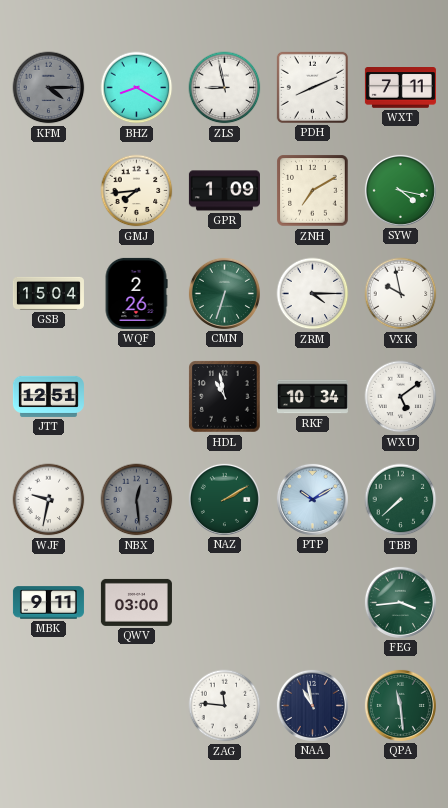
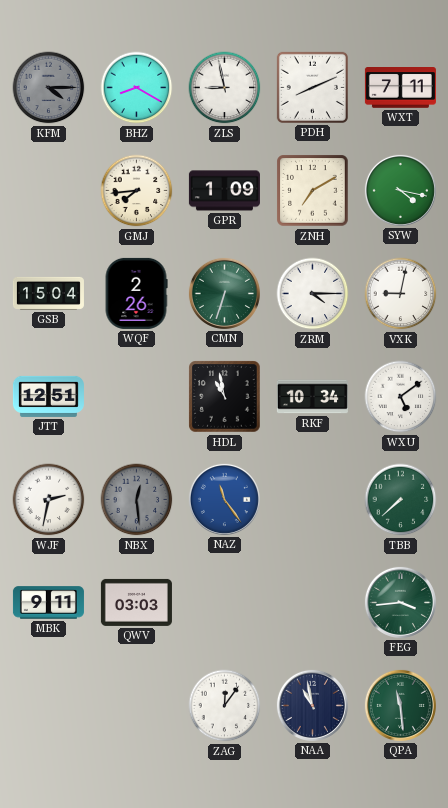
VXK: 9:58 -> 9:02 (401, 294)
WJF: 9:32 -> 2:32 (49, 500)
NAZ: 2:10 -> 11:24 (224, 499)
NAZ dial: green -> blue (224, 499)
PTP: 10:10 -> none (312, 499)
QWV: 03:00 -> 03:03 (136, 602)
ZAG: 11:46 -> 12:06 (225, 706)
